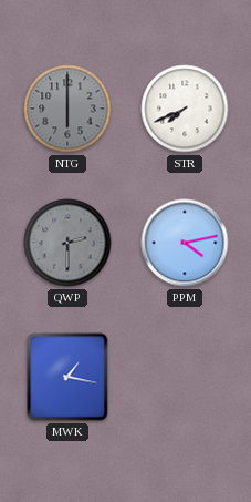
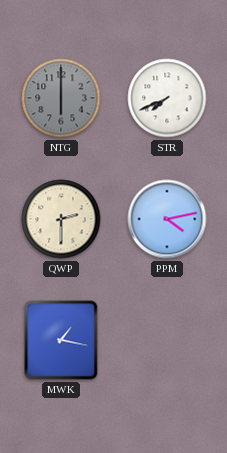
QWP dial: grey -> cream (61, 219)
